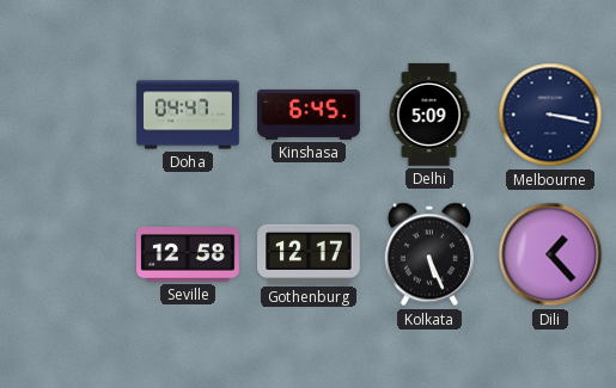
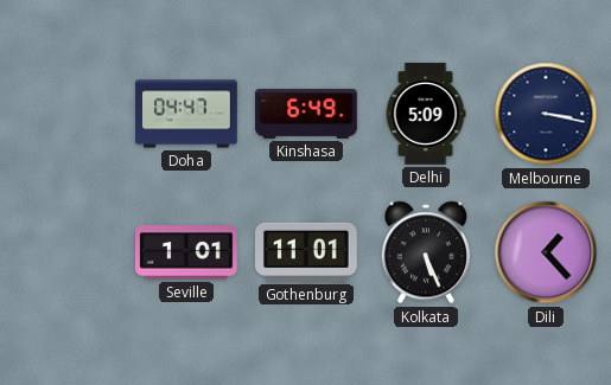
Kinshasa: 6:45 -> 6:49 (306, 114)
Seville: 12:58 -> 1:01 (186, 252)
Gothenburg: 12:17 -> 11:01 (306, 252)
